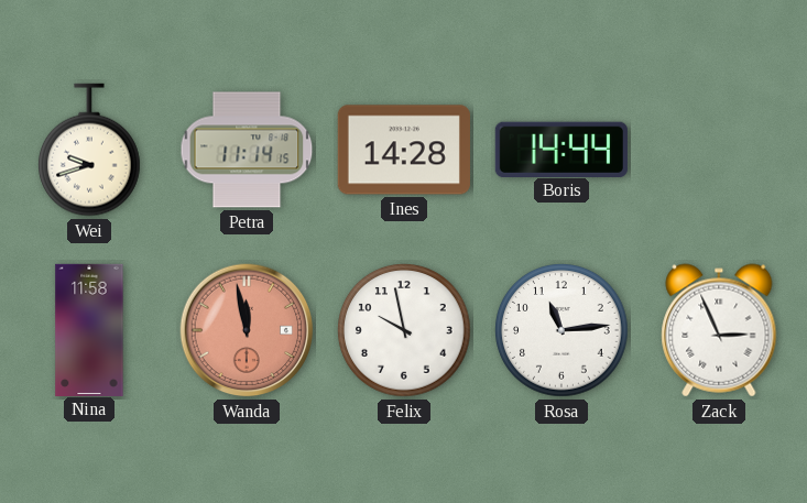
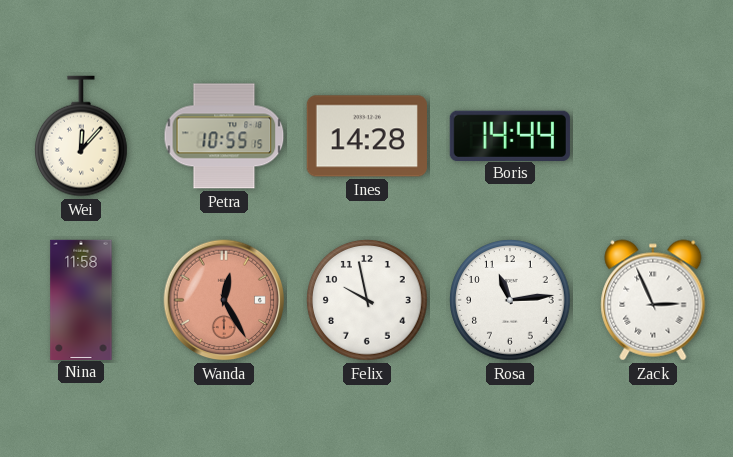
Wei: 9:42 -> 12:07 (82, 136)
Petra: 11:14 -> 10:55 (224, 136)
Wanda: 11:58 -> 12:25 (224, 300)
